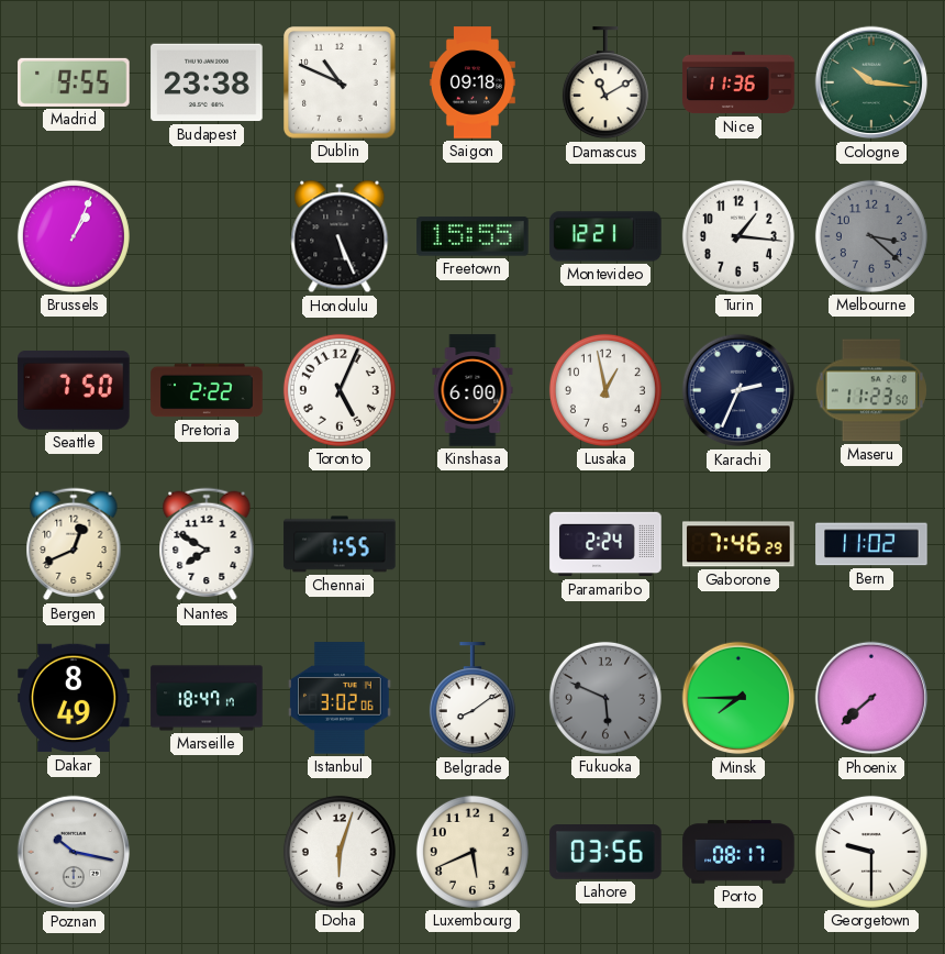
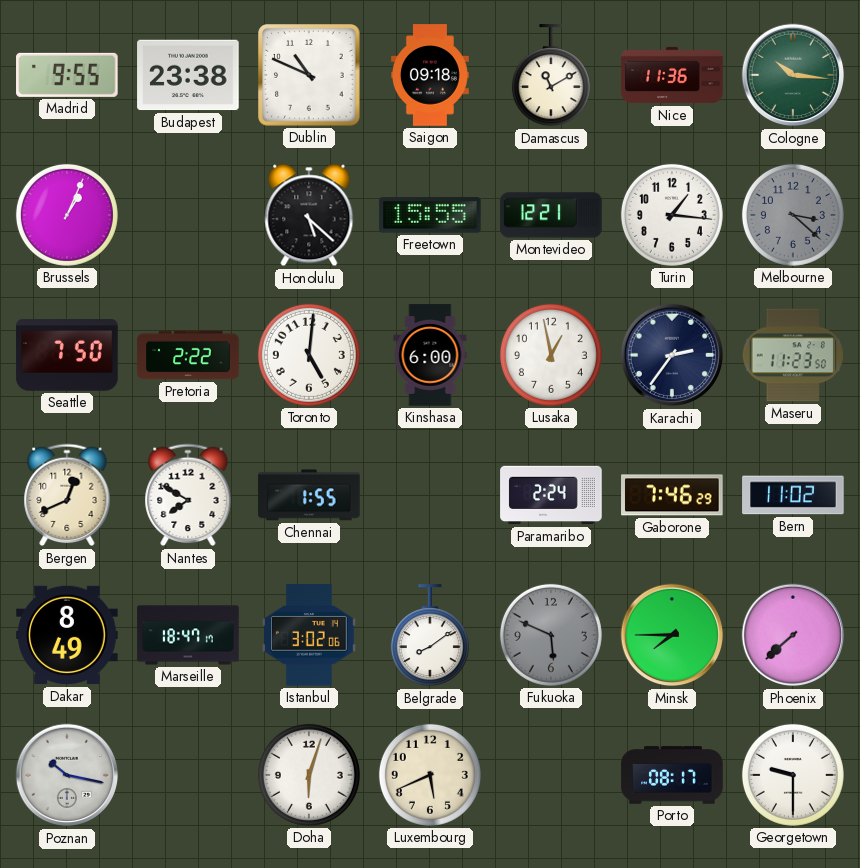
Honolulu: 5:26 -> 5:22 (309, 215)
Toronto: 5:04 -> 5:01 (309, 355)
Karachi: 2:34 -> 2:36 (672, 355)
Lahore: 03:56 -> none (605, 853)
